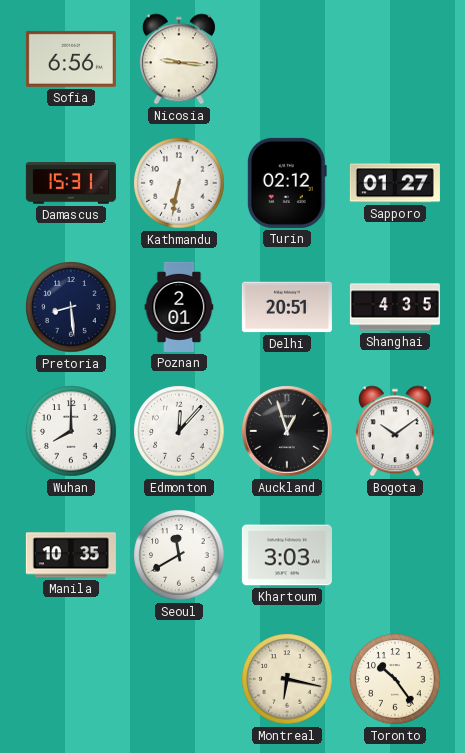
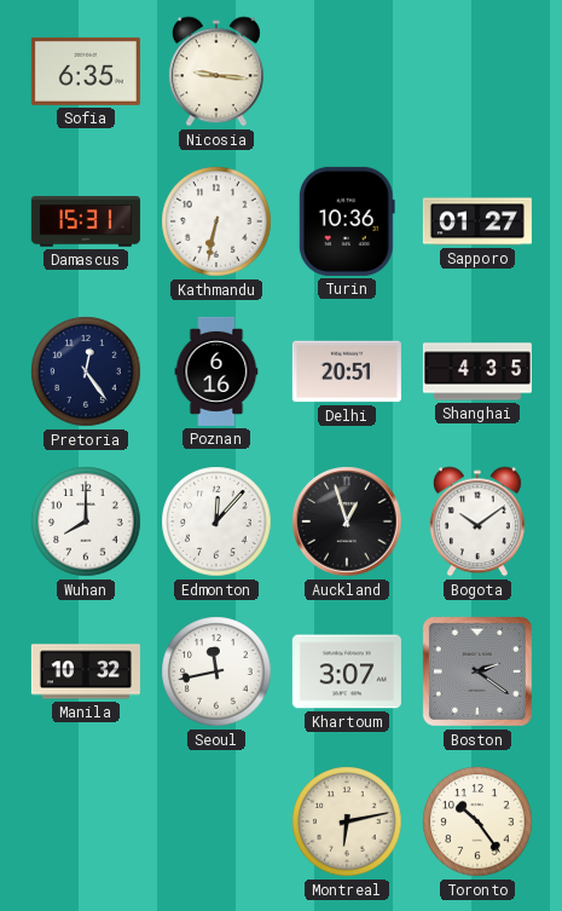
Sofia: 6:56 -> 6:35 (86, 71)
Turin: 02:12 -> 10:36 (347, 221)
Pretoria: 8:29 -> 12:24 (86, 371)
Poznan: 2:01 -> 6:16 (216, 371)
Manila: 10:35 -> 10:32 (86, 671)
Seoul: 11:40 -> 11:43 (216, 671)
Khartoum: 3:03 -> 3:07 (347, 671)
Boston: none -> 2:21 (477, 671)
Montreal: 6:17 -> 6:13 (347, 821)
